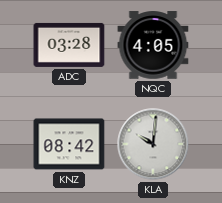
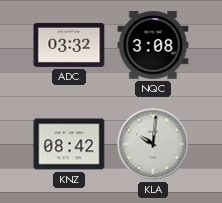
ADC: 03:28 -> 03:32 (69, 45)
NQC: 4:05 -> 3:08 (153, 45)
